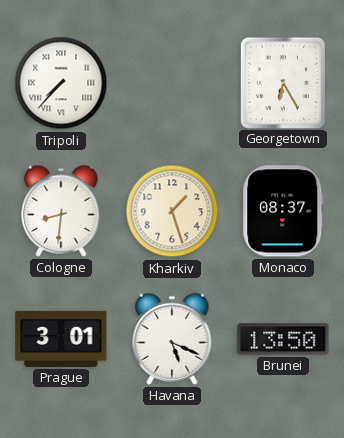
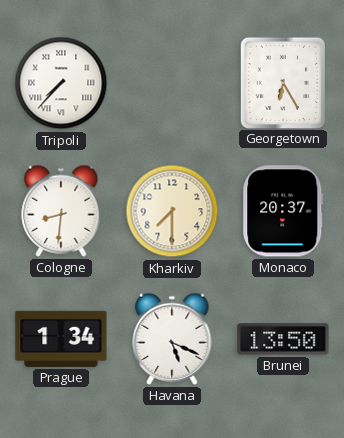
Kharkiv: 1:27 -> 7:30 (172, 211)
Monaco: 08:37 -> 20:37 (283, 211)
Prague: 3:01 -> 1:34 (61, 339)
